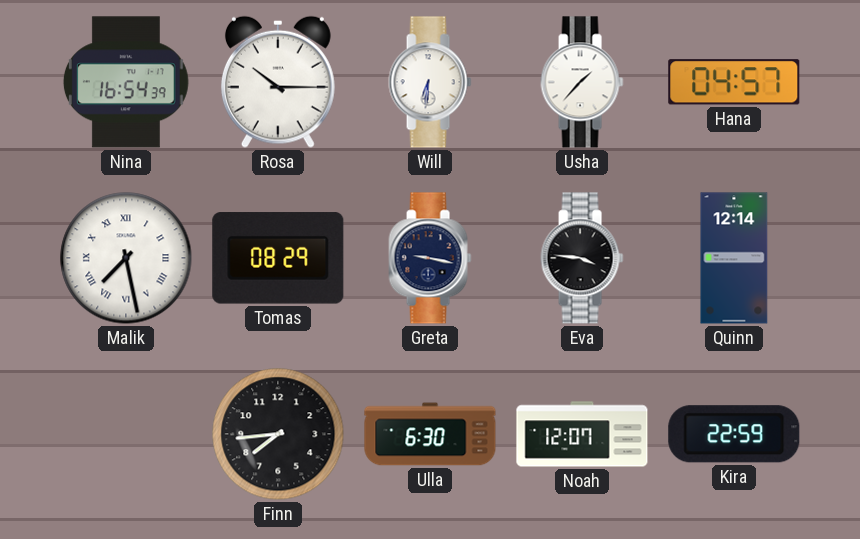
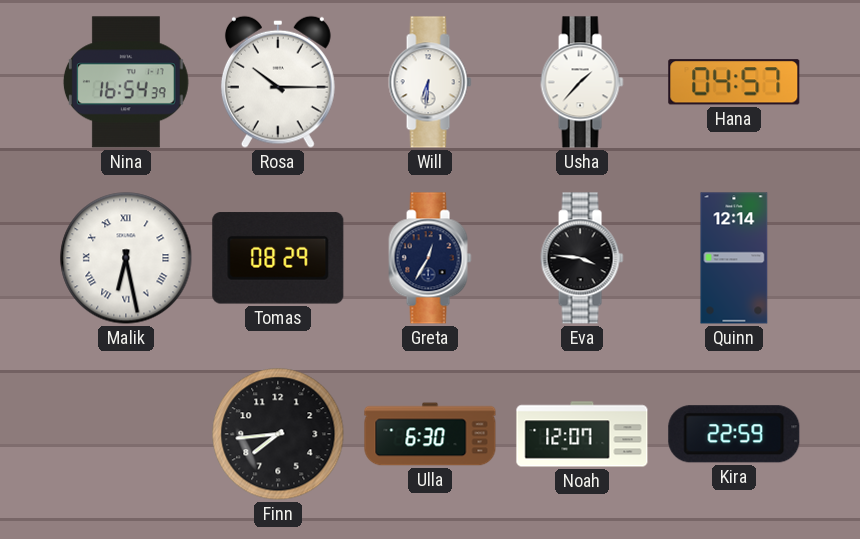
Malik: 7:28 -> 6:28 (126, 258)
Greta: 9:17 -> 12:35 (430, 258)
